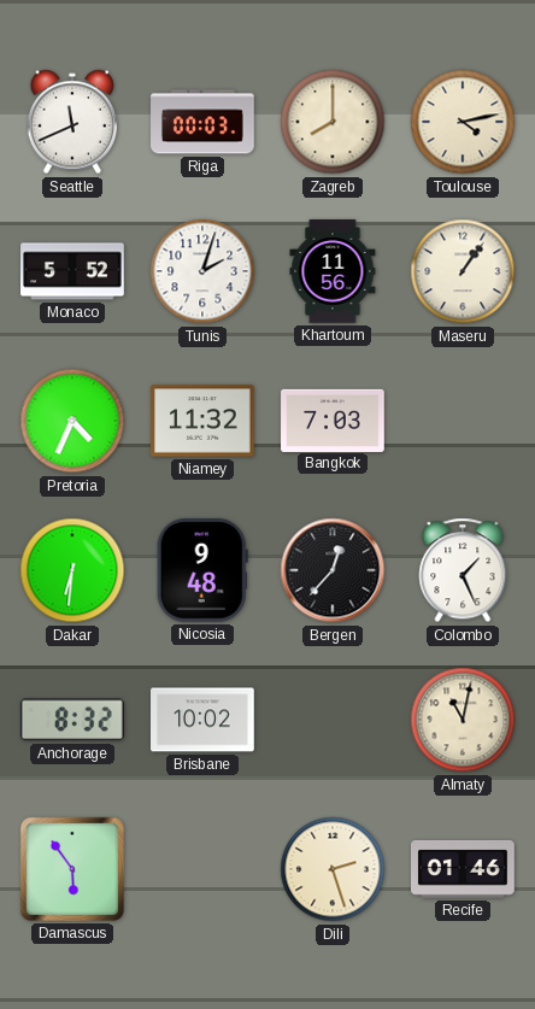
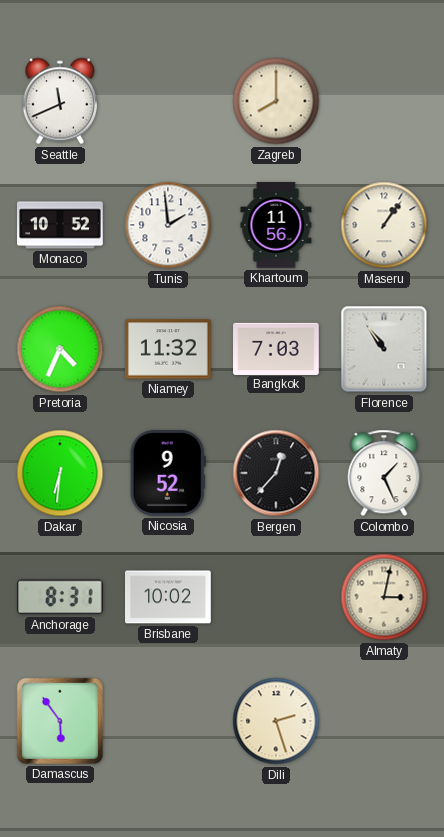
Riga: 00:03 -> none (202, 122)
Toulouse: 4:13 -> none (463, 122)
Monaco: 5:52 -> 10:52 (60, 225)
Tunis: 2:03 -> 1:59 (168, 225)
Florence: none -> 10:54 (384, 349)
Nicosia: 9:48 -> 9:52 (168, 474)
Anchorage: 8:32 -> 8:31 (60, 597)
Almaty: 11:02 -> 3:02 (384, 597)
Recife: 01:46 -> none (464, 869)
